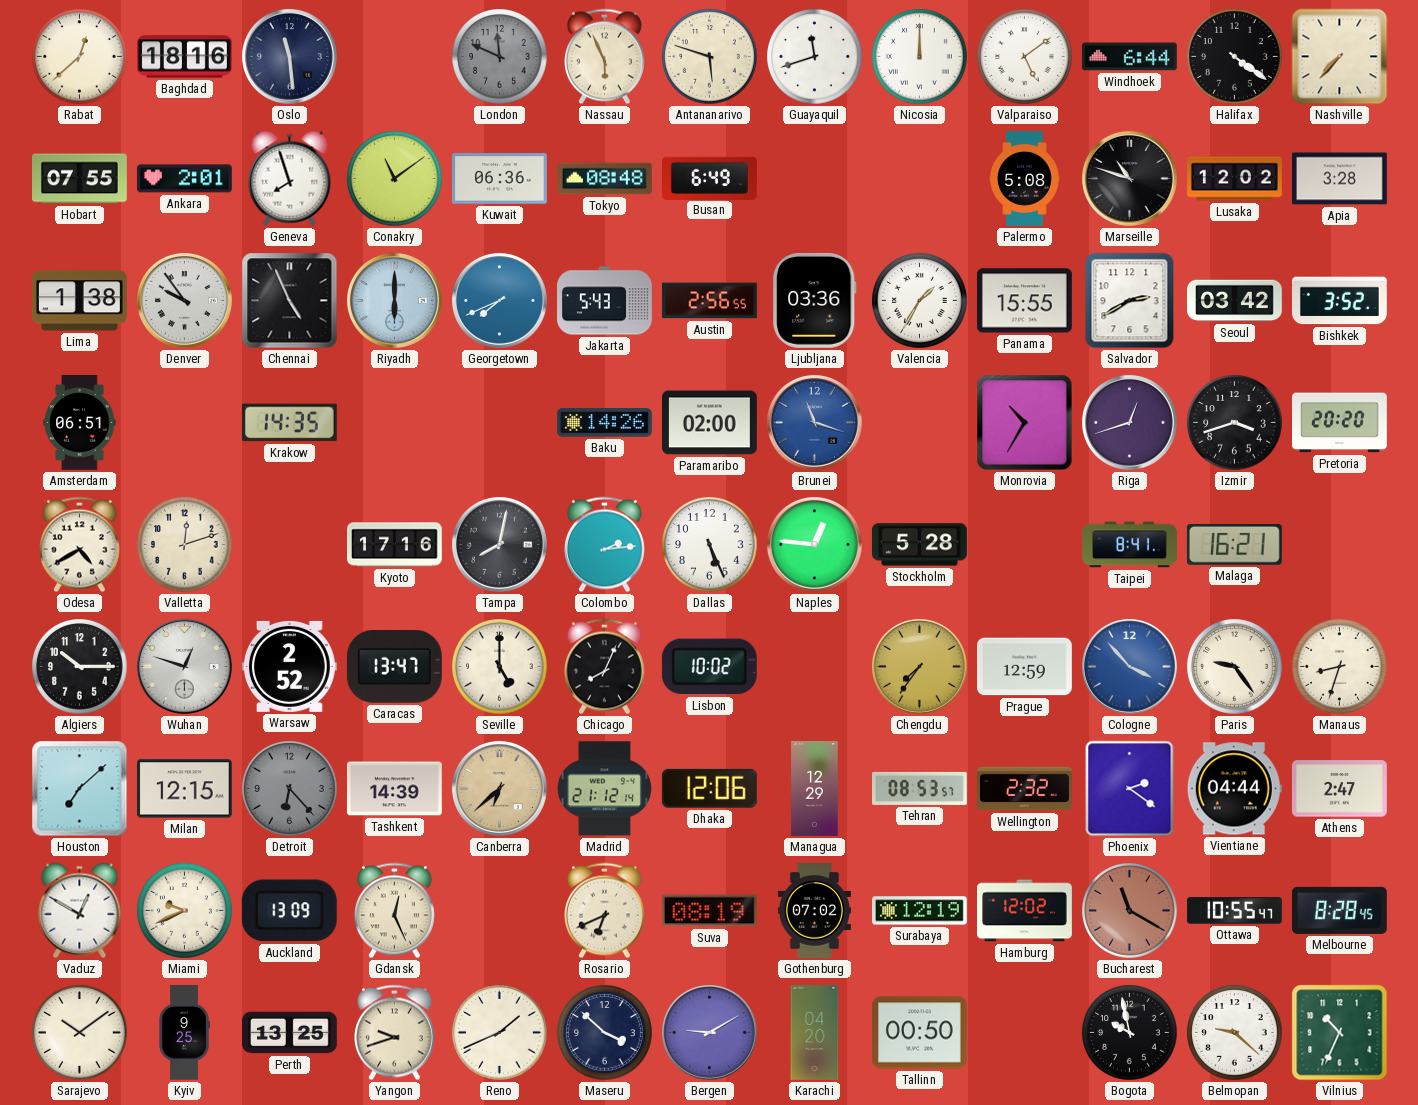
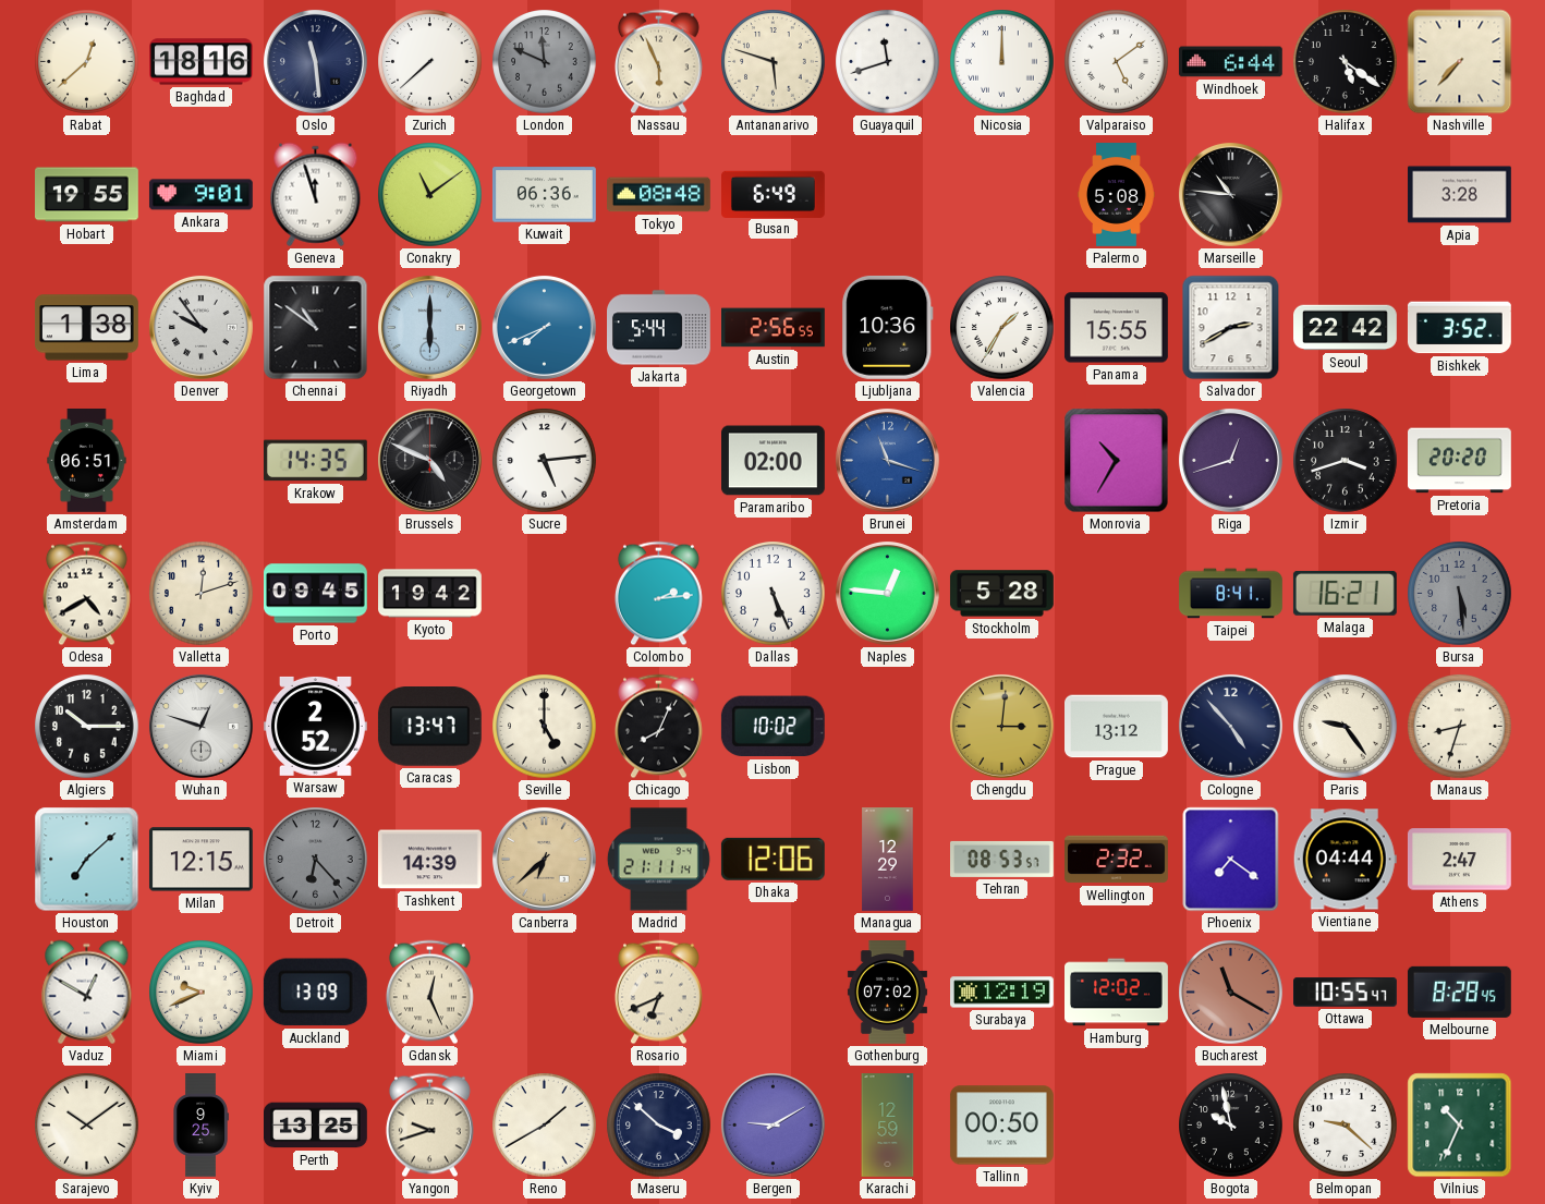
Zurich: none -> 7:38 (430, 62)
Halifax: 4:21 -> 5:21 (1346, 62)
Hobart: 07:55 -> 19:55 (87, 195)
Ankara: 2:01 -> 9:01 (200, 195)
Geneva: 7:57 -> 11:57 (316, 195)
Marseille: 10:48 -> 10:46 (1230, 194)
Lusaka: 12:02 -> none (1235, 179)
Chennai: 4:56 -> 10:51 (316, 328)
Jakarta: 5:43 -> 5:44 (659, 328)
Ljubljana: 03:36 -> 10:36 (888, 327)
Seoul: 03:42 -> 22:42 (1346, 328)
Brussels: none -> 4:49 (429, 460)
Sucre: none -> 5:14 (545, 461)
Baku: 14:26 -> none (605, 423)
Porto: none -> 09:45 (316, 594)
Kyoto: 17:16 -> 19:42 (430, 594)
Tampa: 8:02 -> none (499, 544)
Bursa: none -> 5:29 (1460, 594)
Chengdu: 7:36 -> 3:01 (1001, 726)
Prague: 12:59 -> 13:12 (1117, 727)
Cologne: 3:53 -> 4:53 (1230, 726)
Cologne dial: blue -> navy (1230, 726)
Madrid: 21:12 -> 21:11 (658, 860)
Phoenix: 2:21 -> 7:21 (1231, 860)
Suva: 08:19 -> none (709, 911)
Reno: 1:41 -> 1:40 (545, 1126)
Karachi: 04:20 -> 12:59 (888, 1126)
